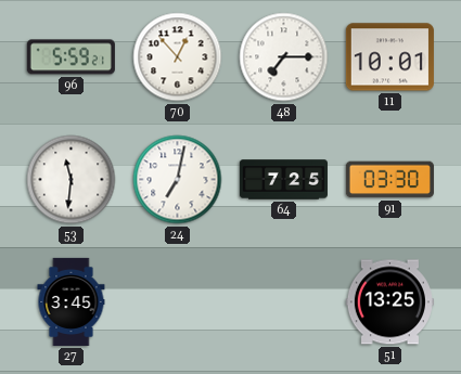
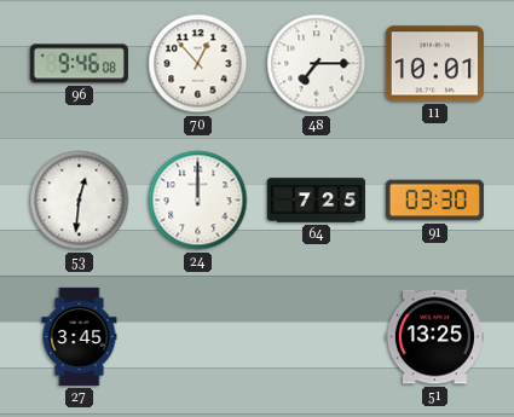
96: 5:59 -> 9:46 (79, 64)
53: 11:31 -> 12:31 (80, 201)
24: 7:02 -> 12:00 (198, 201)
